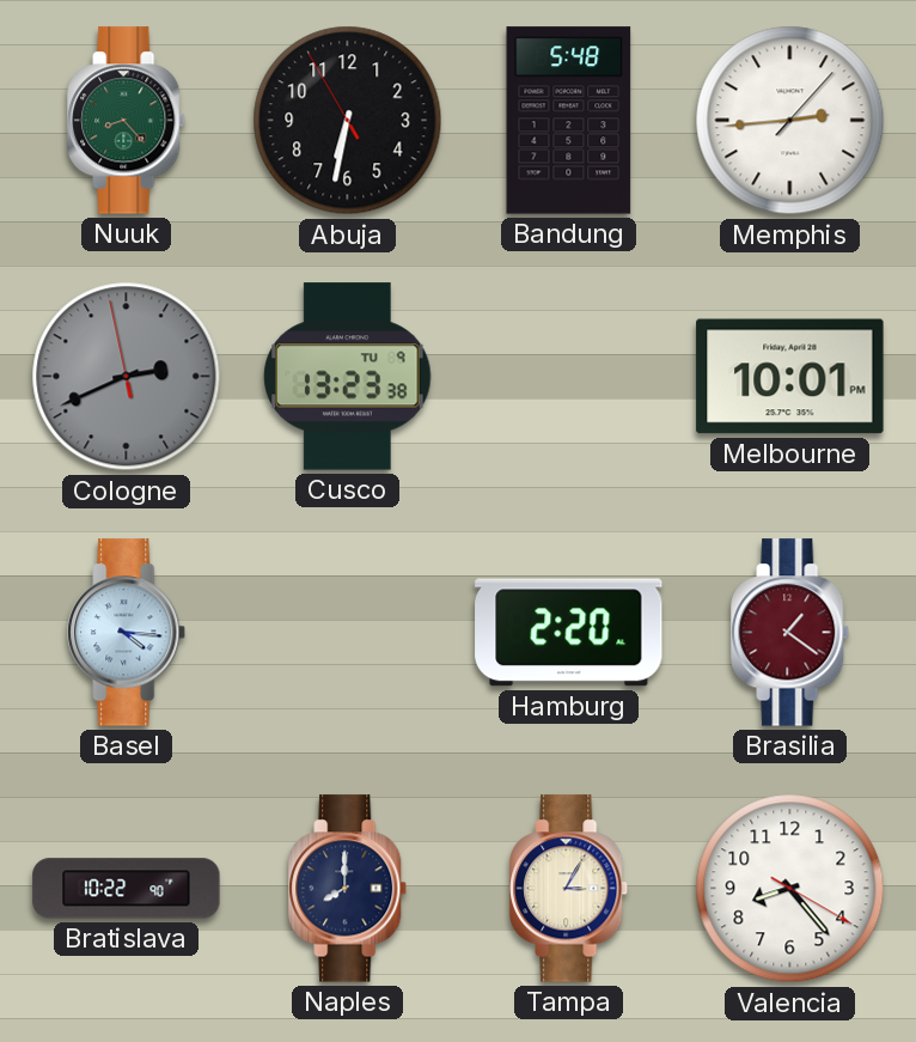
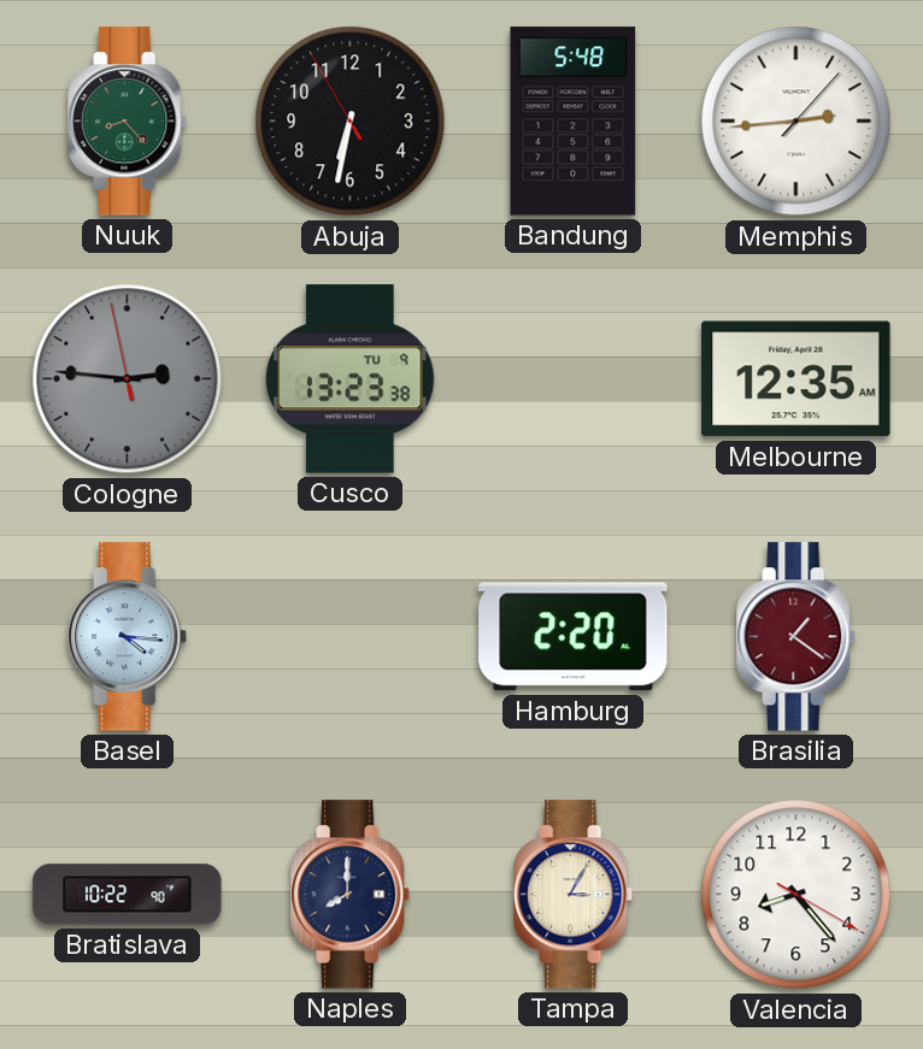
Cologne: 2:40 -> 2:45 (128, 379)
Melbourne: 10:01 -> 12:35 (796, 379)
